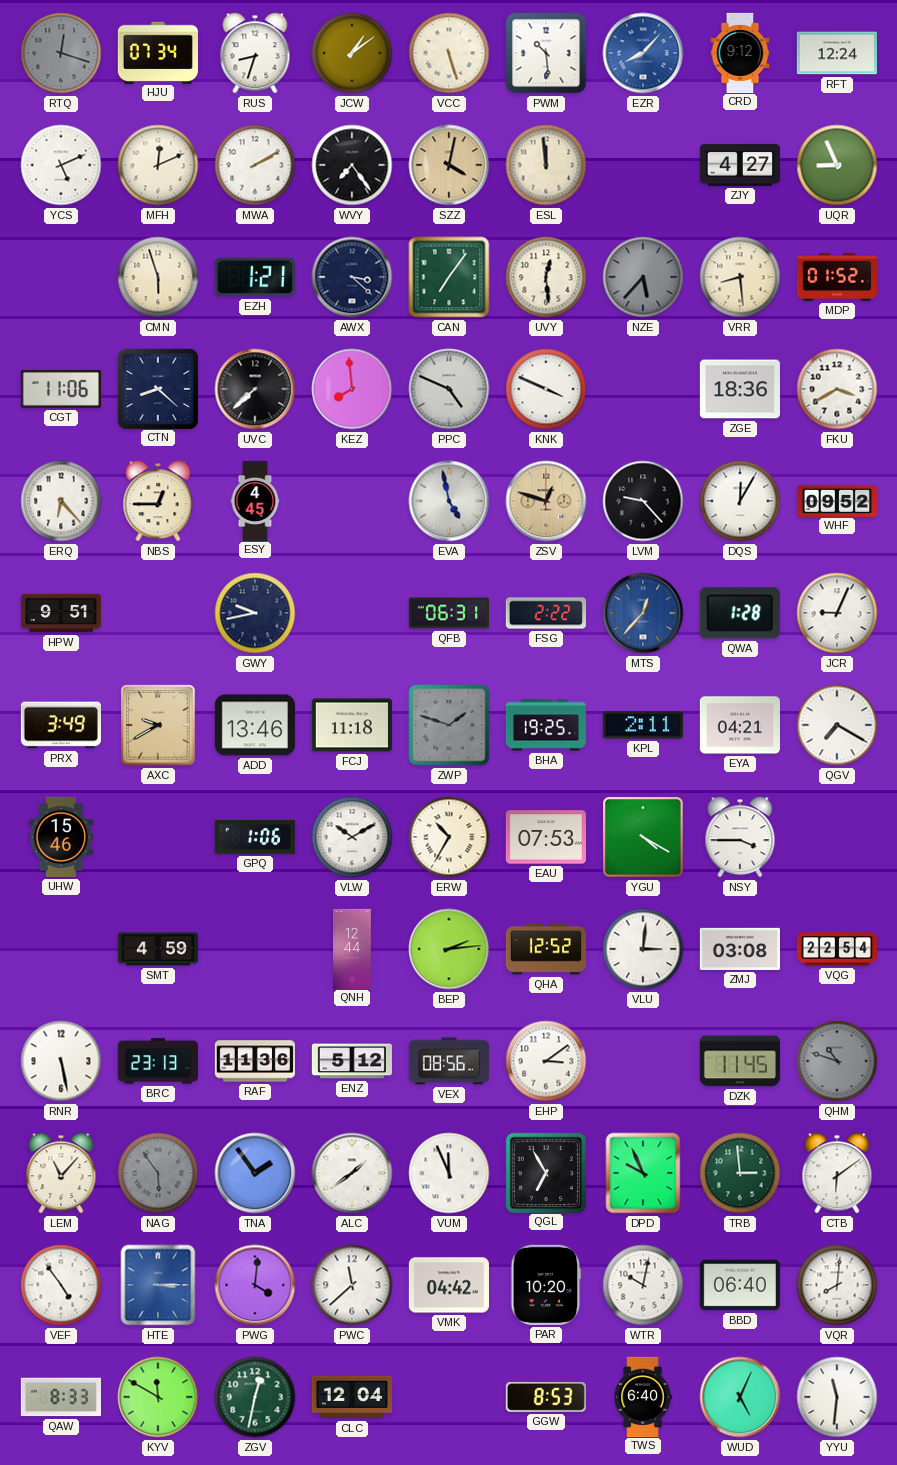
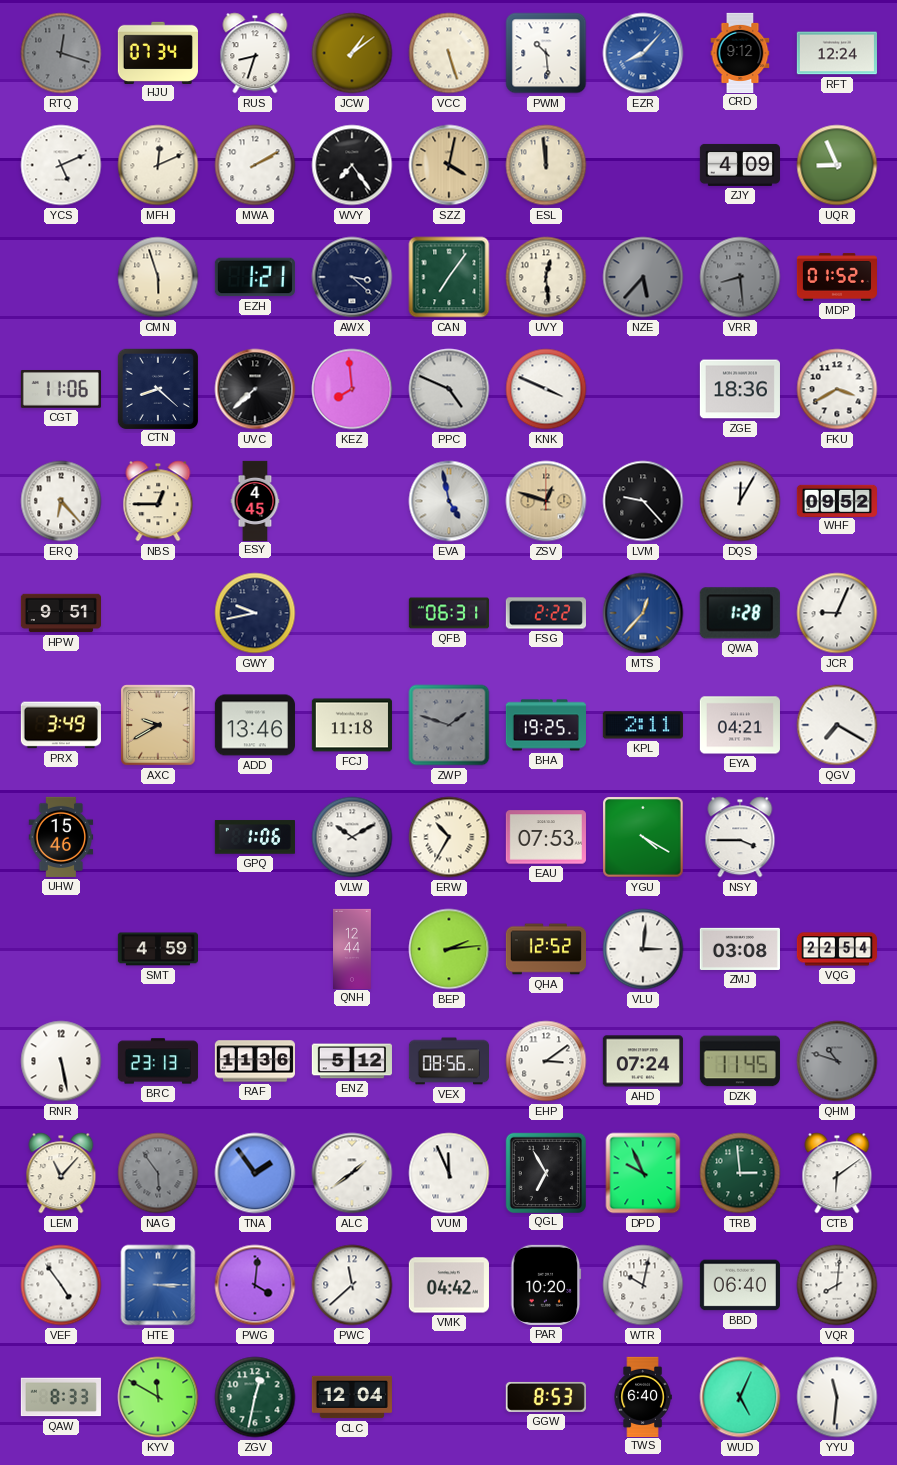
ZJY: 4:27 -> 4:09 (739, 165)
VRR dial: cream -> grey (740, 277)
AHD: none -> 07:24 (643, 1061)
